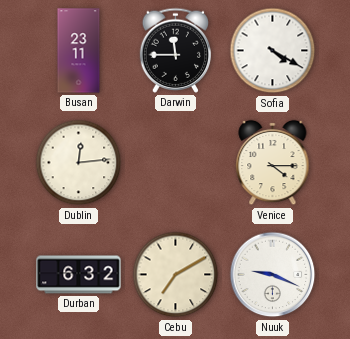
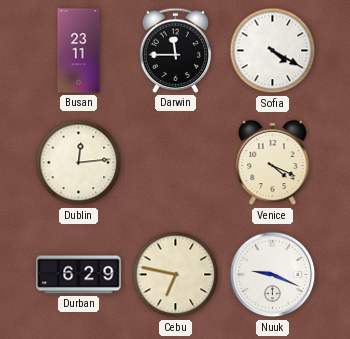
Venice: 4:15 -> 4:19 (273, 163)
Durban: 6:32 -> 6:29 (79, 275)
Cebu: 7:10 -> 6:47 (176, 275)
